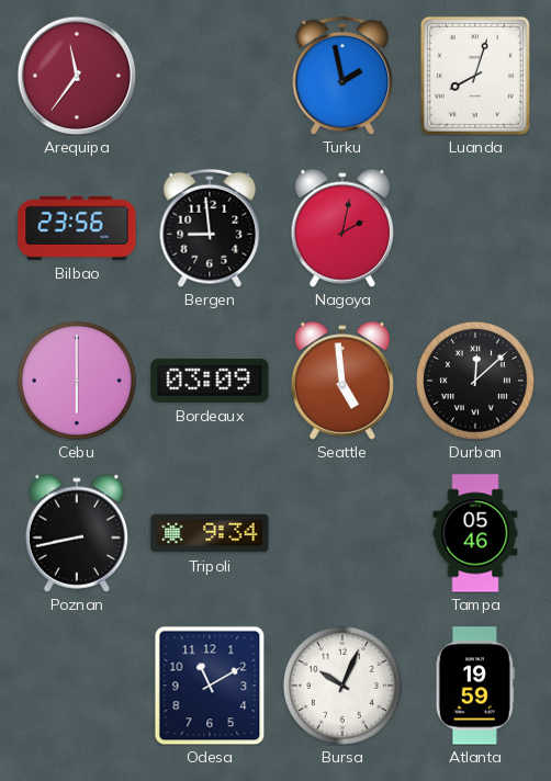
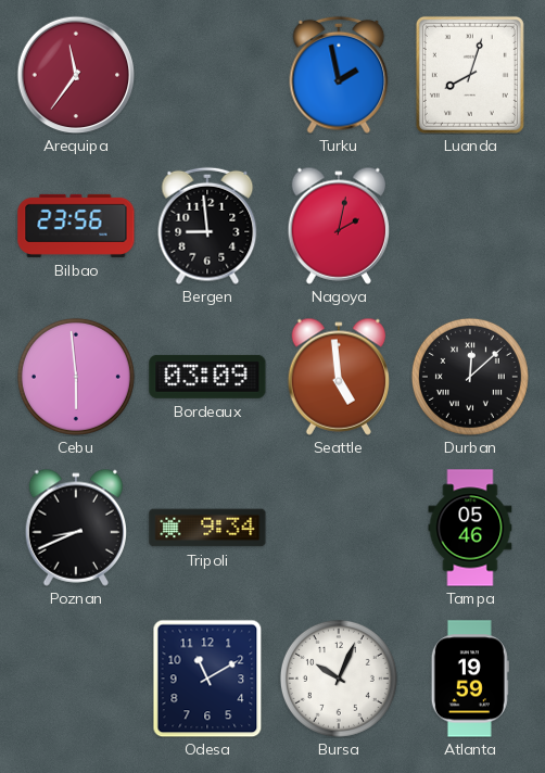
Cebu: 6:00 -> 5:59 (76, 377)
Poznan: 8:43 -> 8:41 (76, 528)
